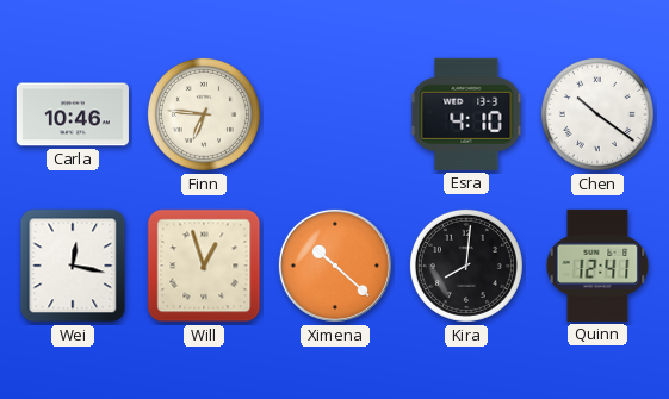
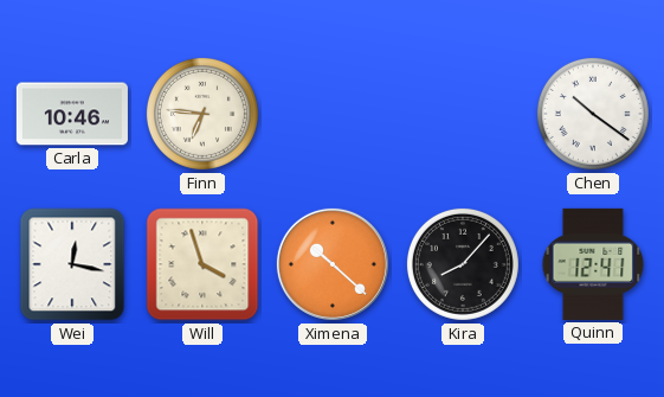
Esra: 4:10 -> none (466, 114)
Will: 12:57 -> 3:57 (202, 264)
Kira: 8:01 -> 8:07 (463, 264)
